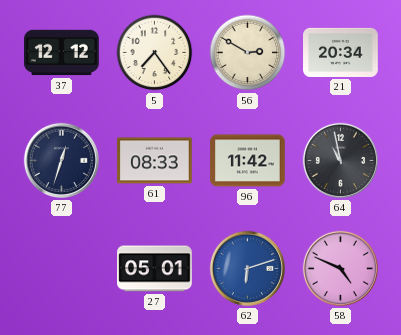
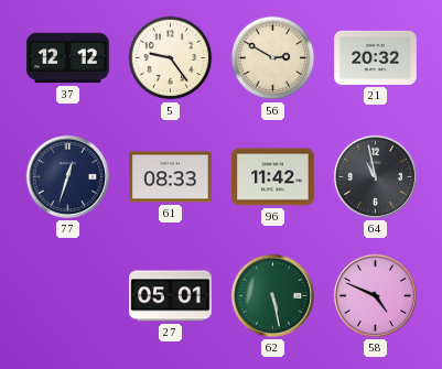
5: 7:24 -> 9:24 (171, 58)
21: 20:34 -> 20:32 (376, 57)
62: 6:12 -> 5:28 (272, 295)
62 dial: blue -> green (272, 295)
